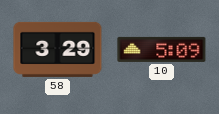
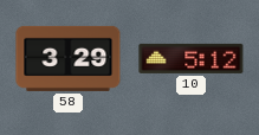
10: 5:09 -> 5:12 (192, 58)
